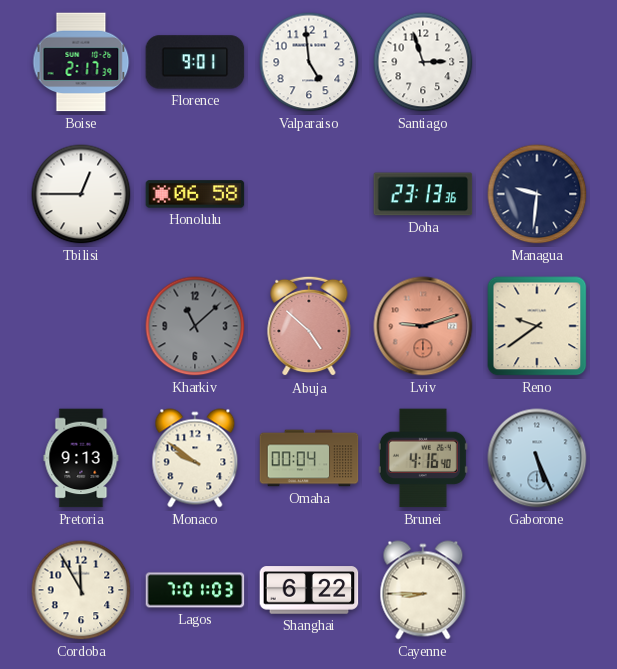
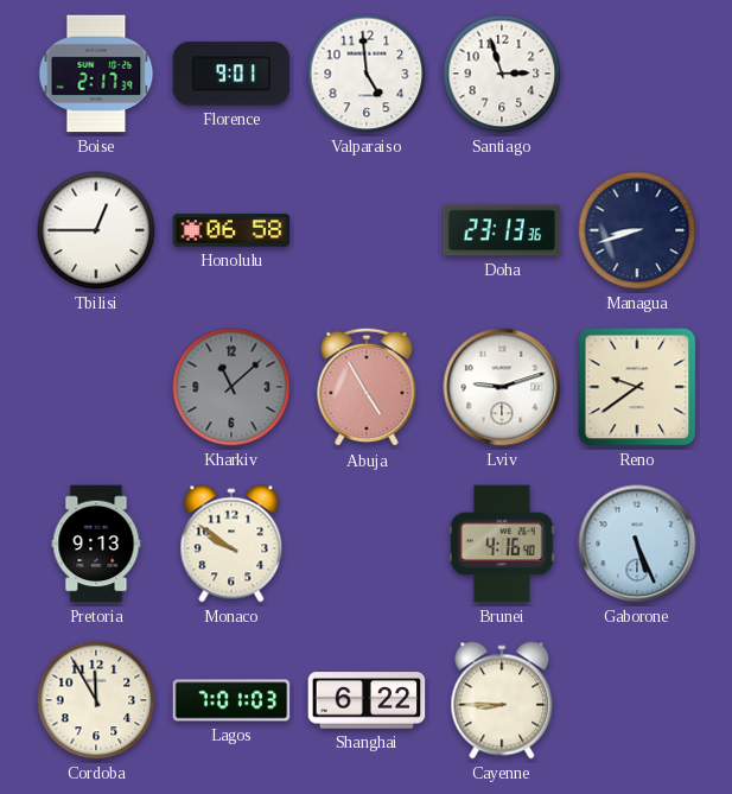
Managua: 9:31 -> 8:42 (637, 230)
Abuja: 4:52 -> 4:55 (367, 387)
Lviv dial: salmon -> white (502, 387)
Omaha: 00:04 -> none (309, 458)
